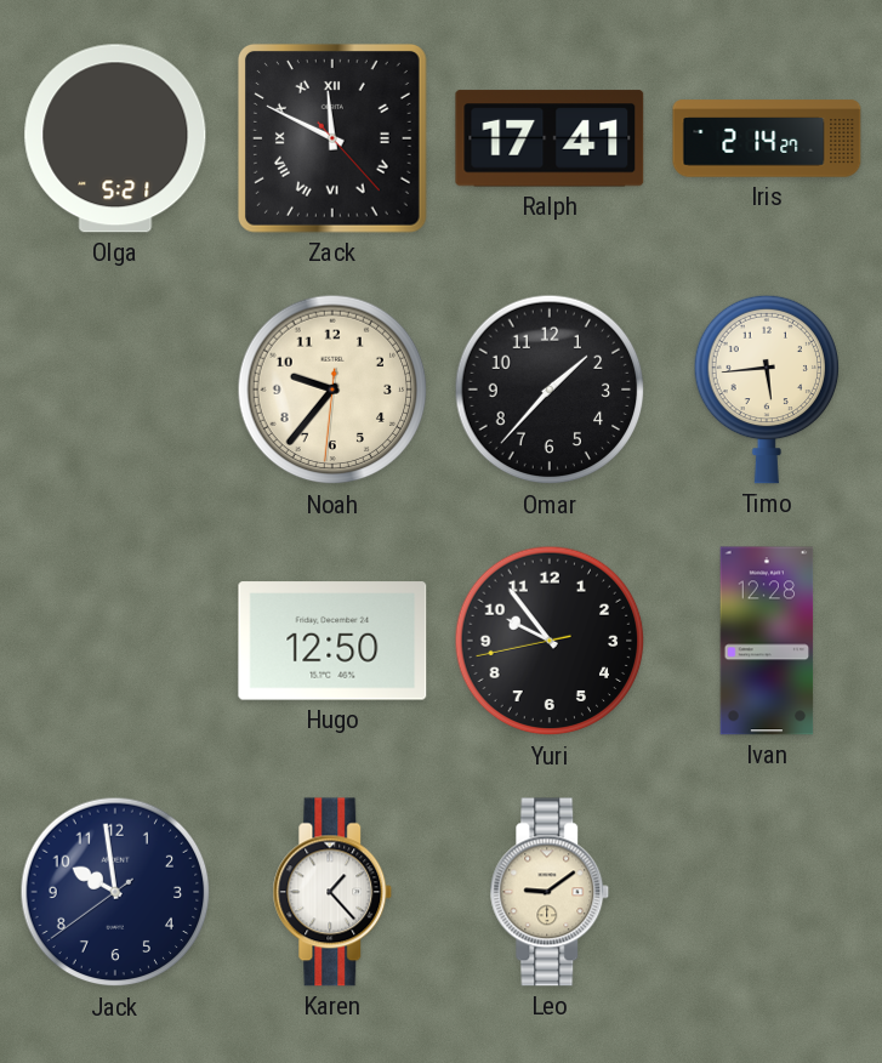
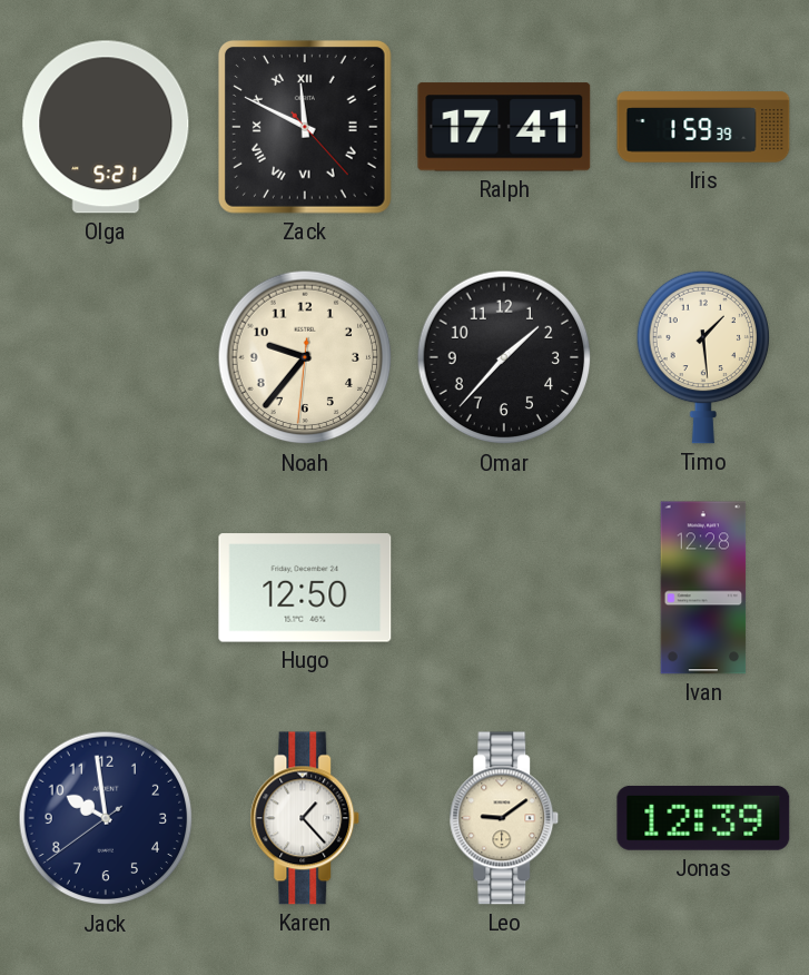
Iris: 2:14 -> 1:59 (703, 127)
Timo: 5:44 -> 1:29 (702, 357)
Yuri: 9:53 -> none (550, 641)
Jonas: none -> 12:39 (703, 818)
